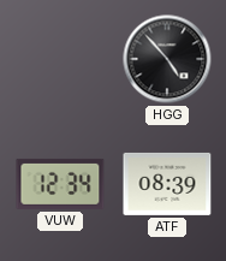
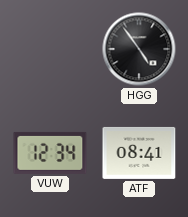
HGG: 4:53 -> 4:54 (139, 49)
ATF: 08:39 -> 08:41 (139, 153)
